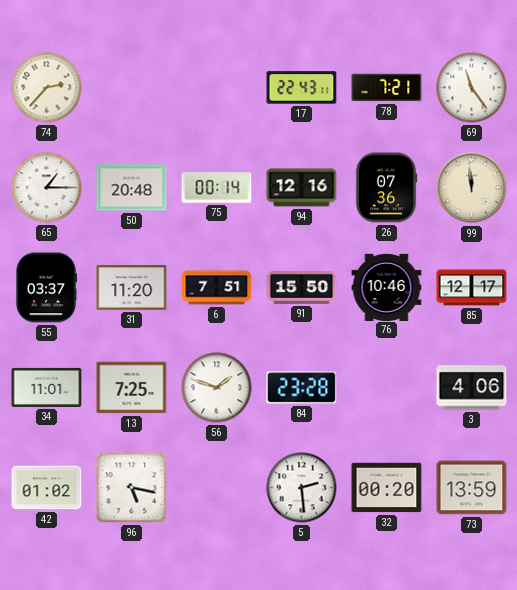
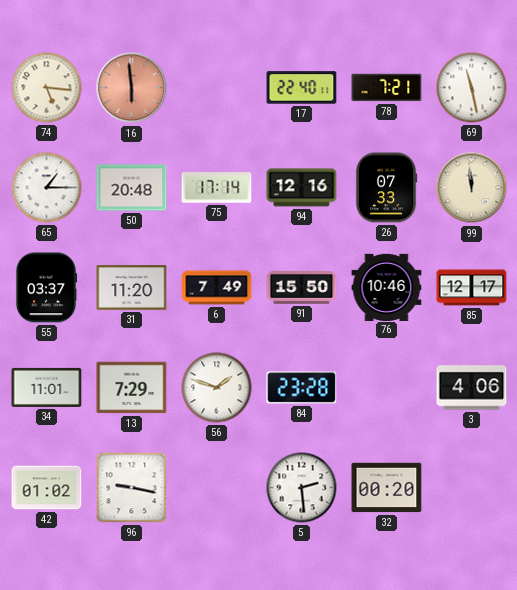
74: 2:37 -> 5:16 (47, 88)
16: none -> 5:59 (132, 88)
17: 22:43 -> 22:40 (302, 88)
69: 11:24 -> 11:28 (472, 88)
75: 00:14 -> 17:14 (217, 188)
26: 07:36 -> 07:33 (386, 188)
6: 7:51 -> 7:49 (217, 288)
13: 7:25 -> 7:29 (132, 388)
96: 5:17 -> 9:17 (132, 488)
73: 13:59 -> none (472, 488)
